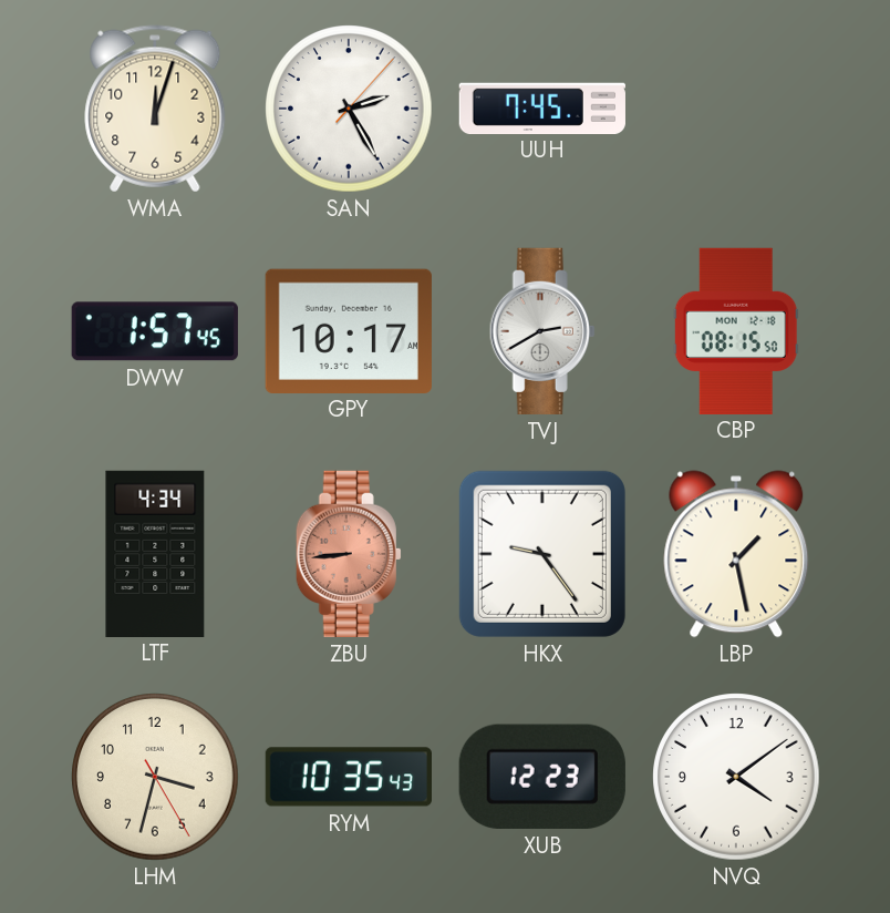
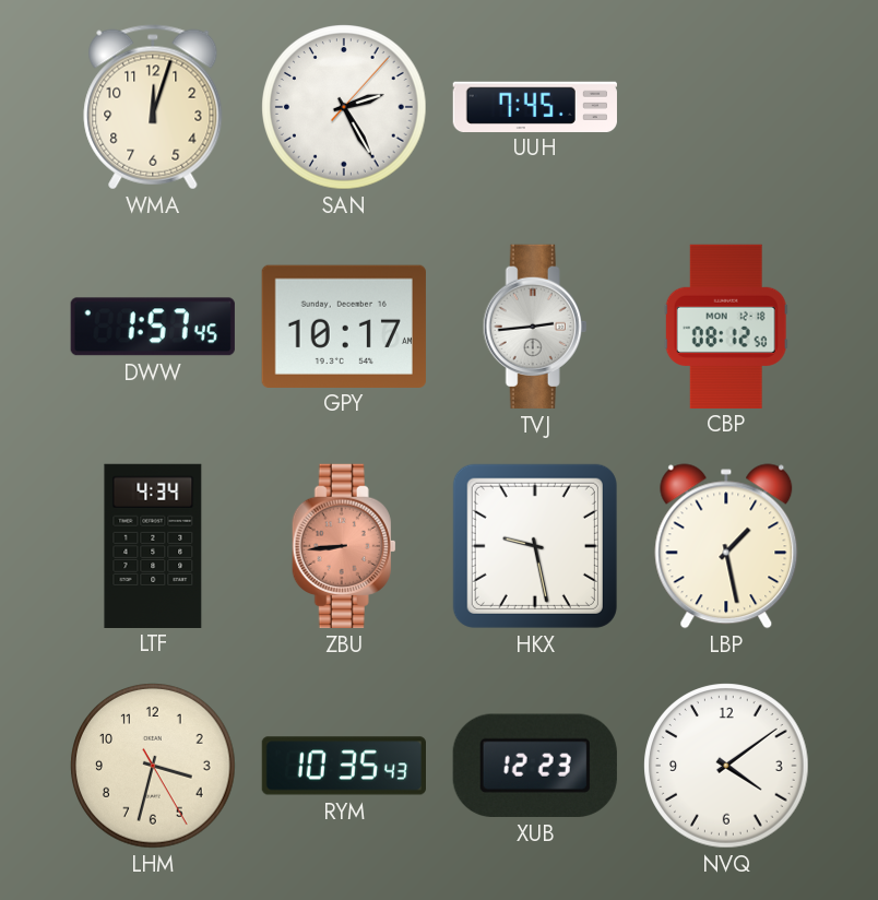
TVJ: 2:40 -> 2:44 (535, 327)
CBP: 08:15 -> 08:12 (726, 325)
HKX: 9:24 -> 9:28 (535, 546)
